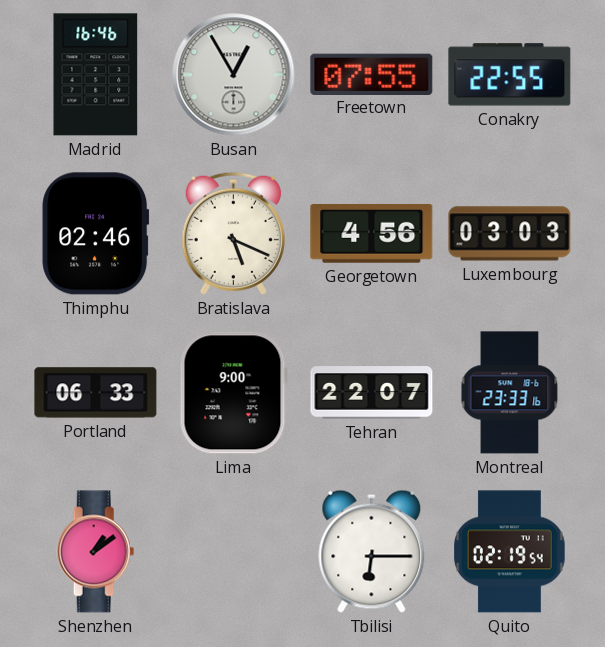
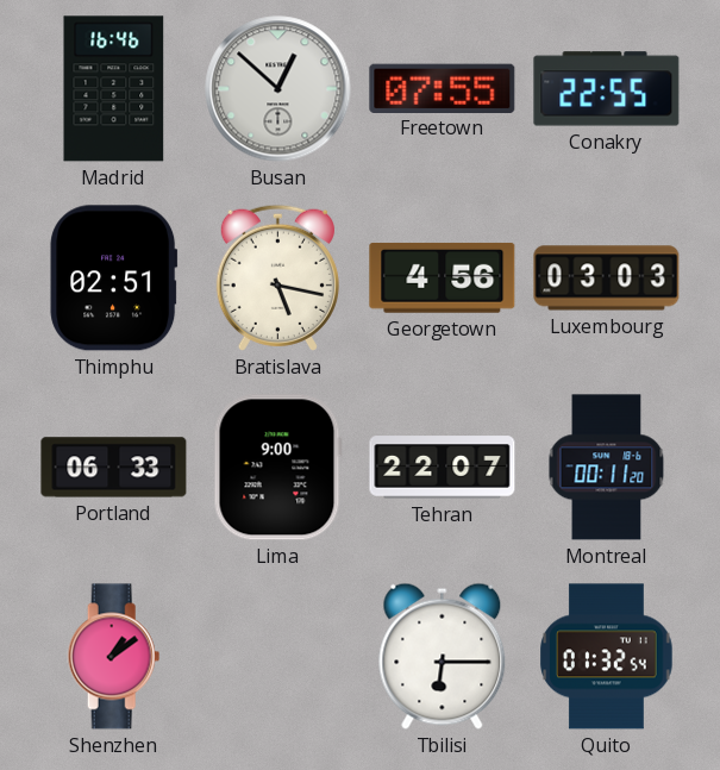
Busan: 12:55 -> 12:52 (278, 89)
Thimphu: 02:46 -> 02:51 (114, 278)
Bratislava: 5:19 -> 5:17 (277, 277)
Montreal: 23:33 -> 00:11 (607, 468)
Quito: 02:19 -> 01:32 (607, 657)
